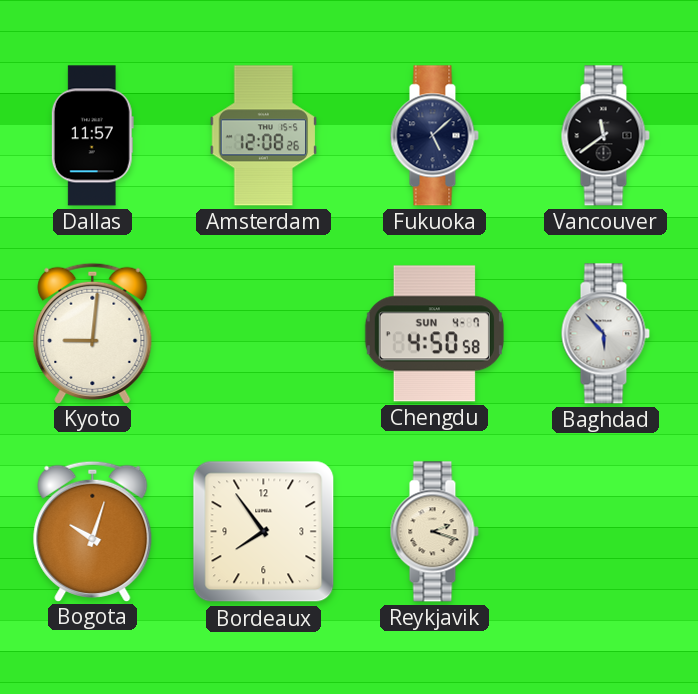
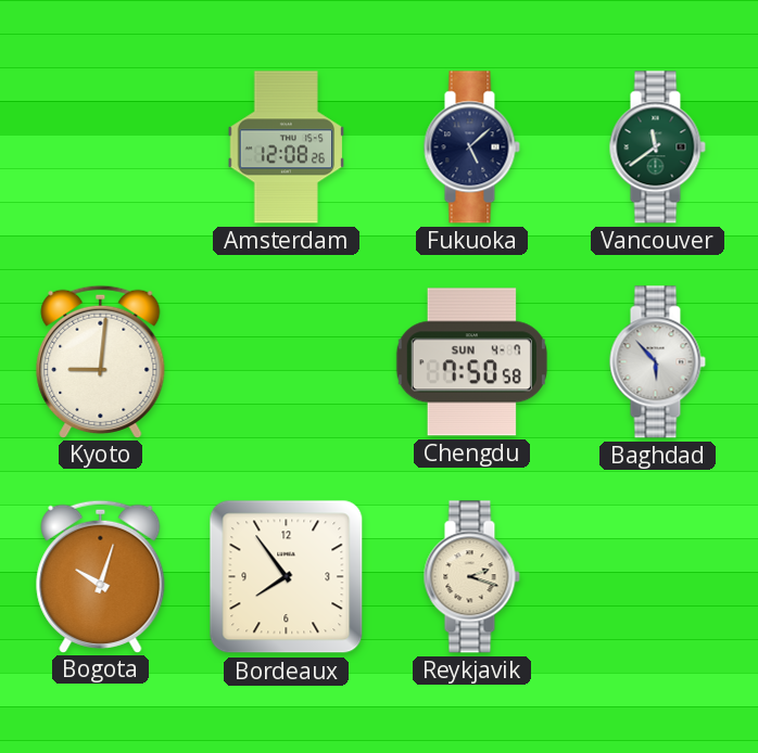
Dallas: 11:57 -> none (92, 136)
Vancouver dial: black -> green (657, 148)
Chengdu: 4:50 -> 7:50 (471, 362)
